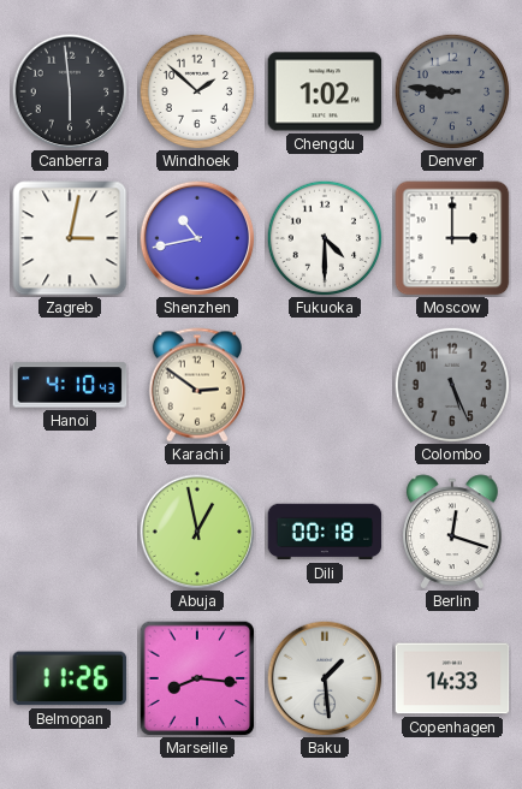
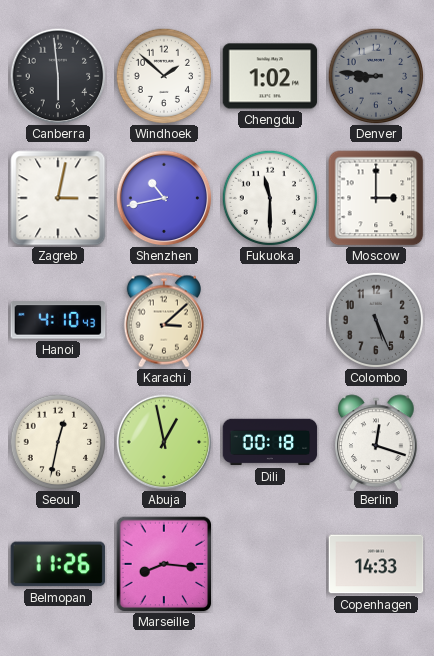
Fukuoka: 4:30 -> 11:30 (270, 198)
Karachi: 2:51 -> 3:08 (164, 320)
Seoul: none -> 12:32 (58, 442)
Baku: 1:29 -> none (325, 678)
